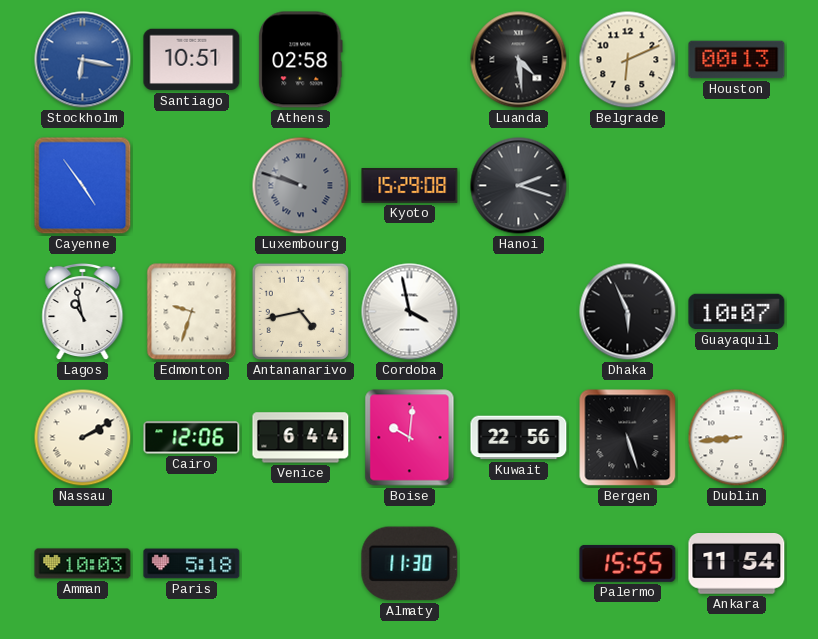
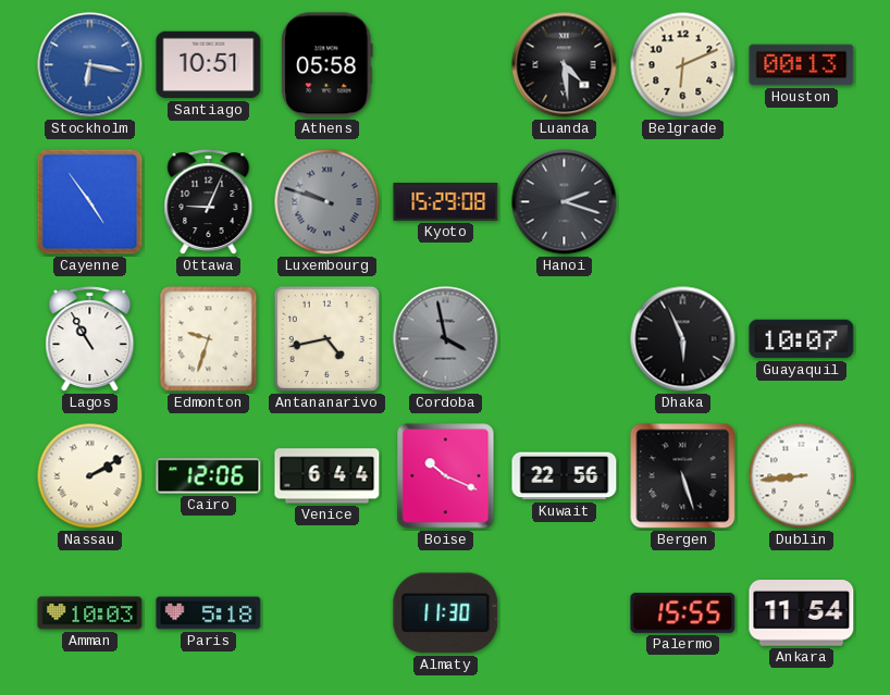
Athens: 02:58 -> 05:58 (327, 65)
Ottawa: none -> 9:04 (209, 202)
Lagos: 10:58 -> 10:55 (90, 339)
Cordoba dial: white -> grey (446, 339)
Boise: 10:01 -> 10:19 (446, 476)
